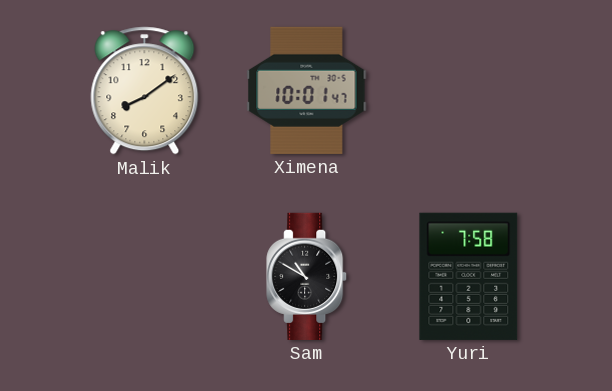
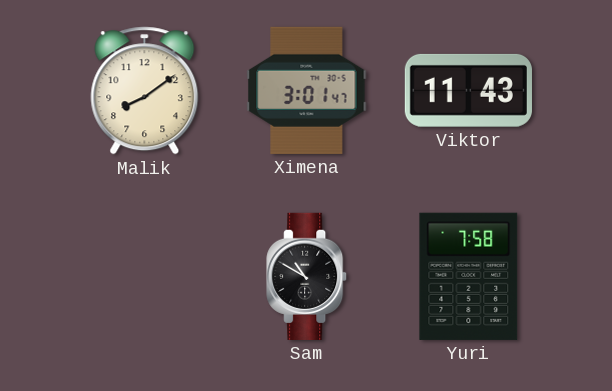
Ximena: 10:01 -> 3:01 (307, 90)
Viktor: none -> 11:43 (468, 90)
